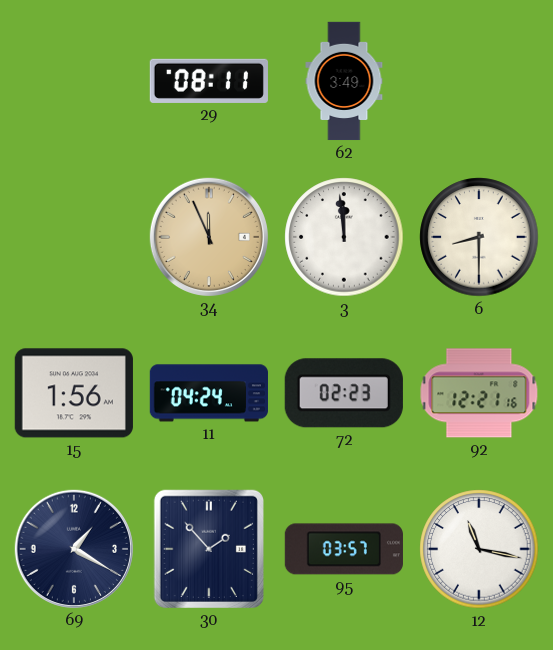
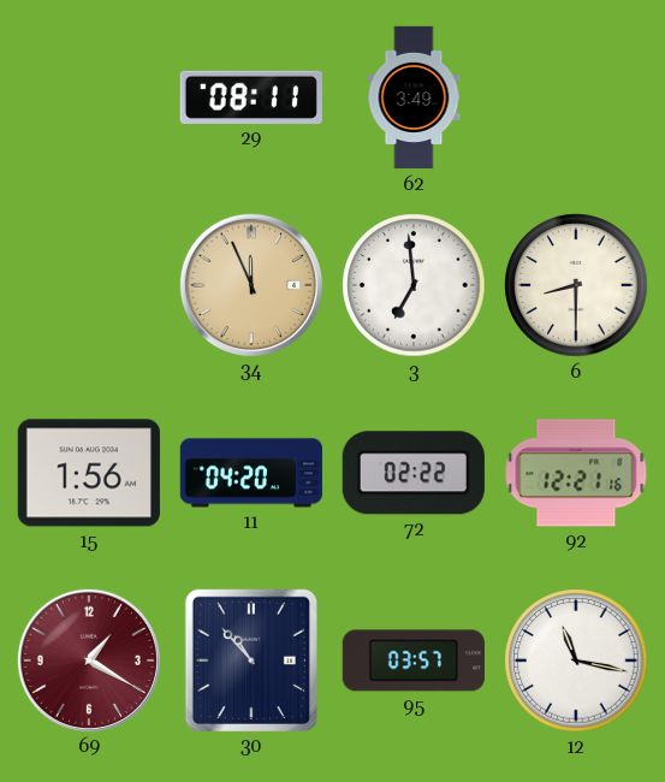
3: 11:59 -> 6:59 (414, 285)
11: 04:24 -> 04:20 (251, 473)
72: 02:23 -> 02:22 (414, 473)
69 dial: navy -> burgundy (89, 660)
30: 1:53 -> 10:53 (251, 660)
